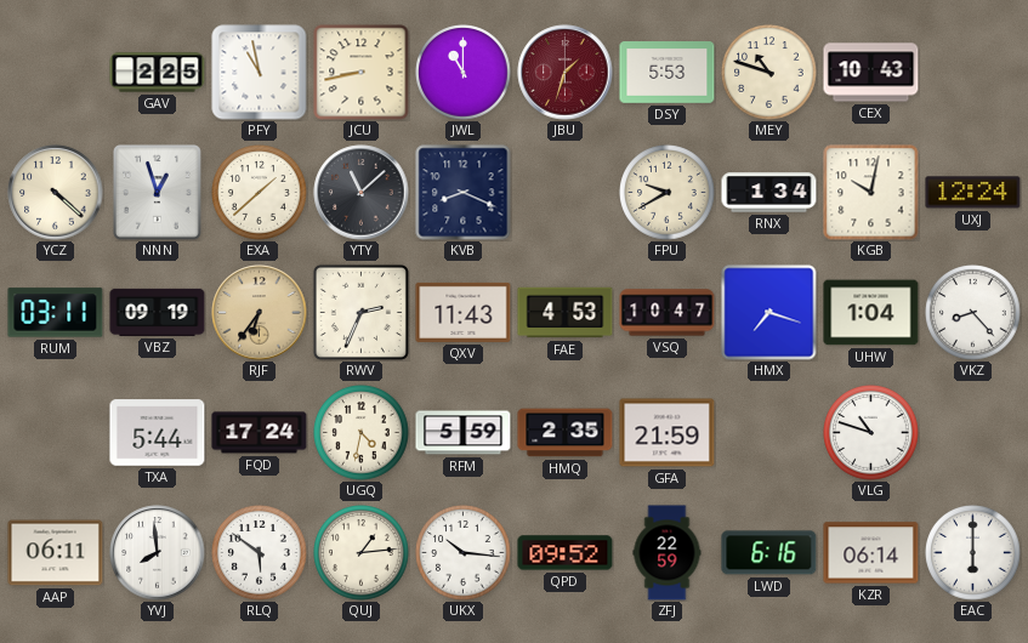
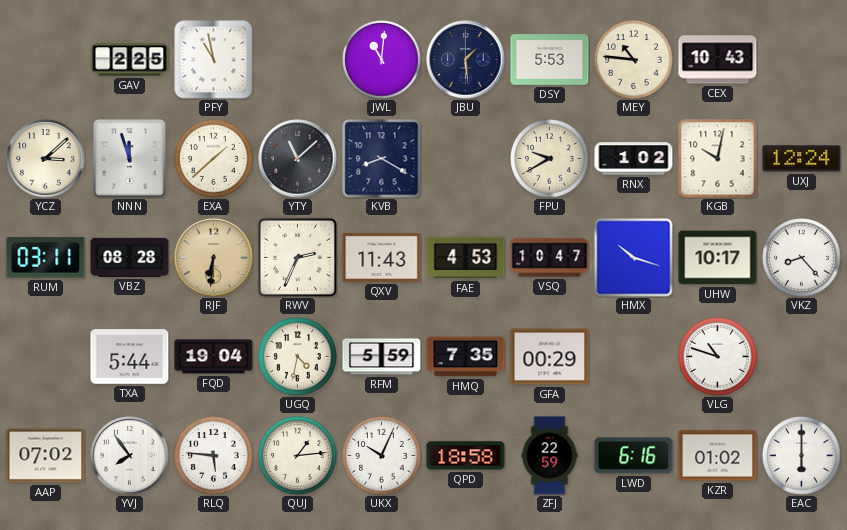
JCU: 8:43 -> none (362, 73)
JWL: 11:00 -> 11:01 (382, 60)
JBU: 1:33 -> 1:29 (466, 60)
JBU dial: burgundy -> navy (466, 60)
MEY: 10:48 -> 10:46 (634, 60)
YCZ: 4:22 -> 3:08 (46, 159)
NNN: 12:57 -> 11:57 (130, 159)
KVB: 8:19 -> 8:20 (382, 159)
RNX: 1:34 -> 1:02 (634, 159)
VBZ: 09:19 -> 08:28 (130, 257)
RJF: 6:36 -> 6:31 (214, 258)
HMX: 7:18 -> 10:18 (634, 258)
UHW: 1:04 -> 10:17 (718, 258)
FQD: 17:24 -> 19:04 (214, 357)
HMQ: 2:35 -> 7:35 (466, 357)
GFA: 21:59 -> 00:29 (550, 357)
AAP: 06:11 -> 07:02 (46, 456)
YVJ: 7:59 -> 7:54 (130, 456)
RLQ: 5:51 -> 5:46 (214, 456)
UKX: 10:16 -> 10:04 (382, 456)
QPD: 09:52 -> 18:58 (466, 456)
KZR: 06:14 -> 01:02 (718, 456)
